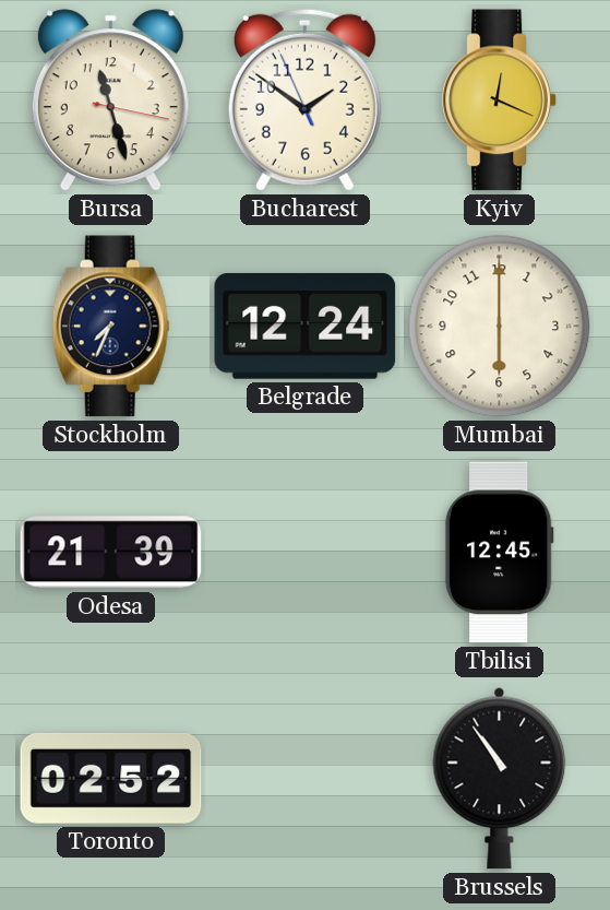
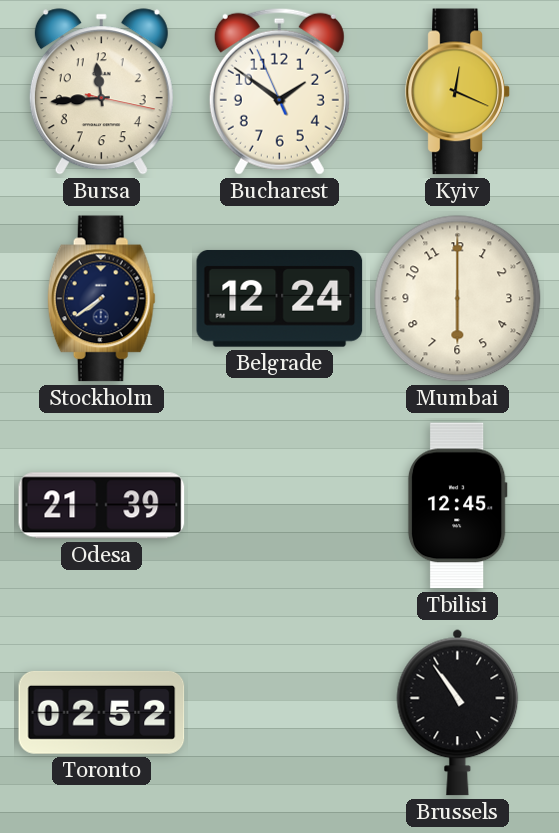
Bursa: 11:27 -> 11:44 (101, 92)
Stockholm: 7:34 -> 7:39 (101, 299)
